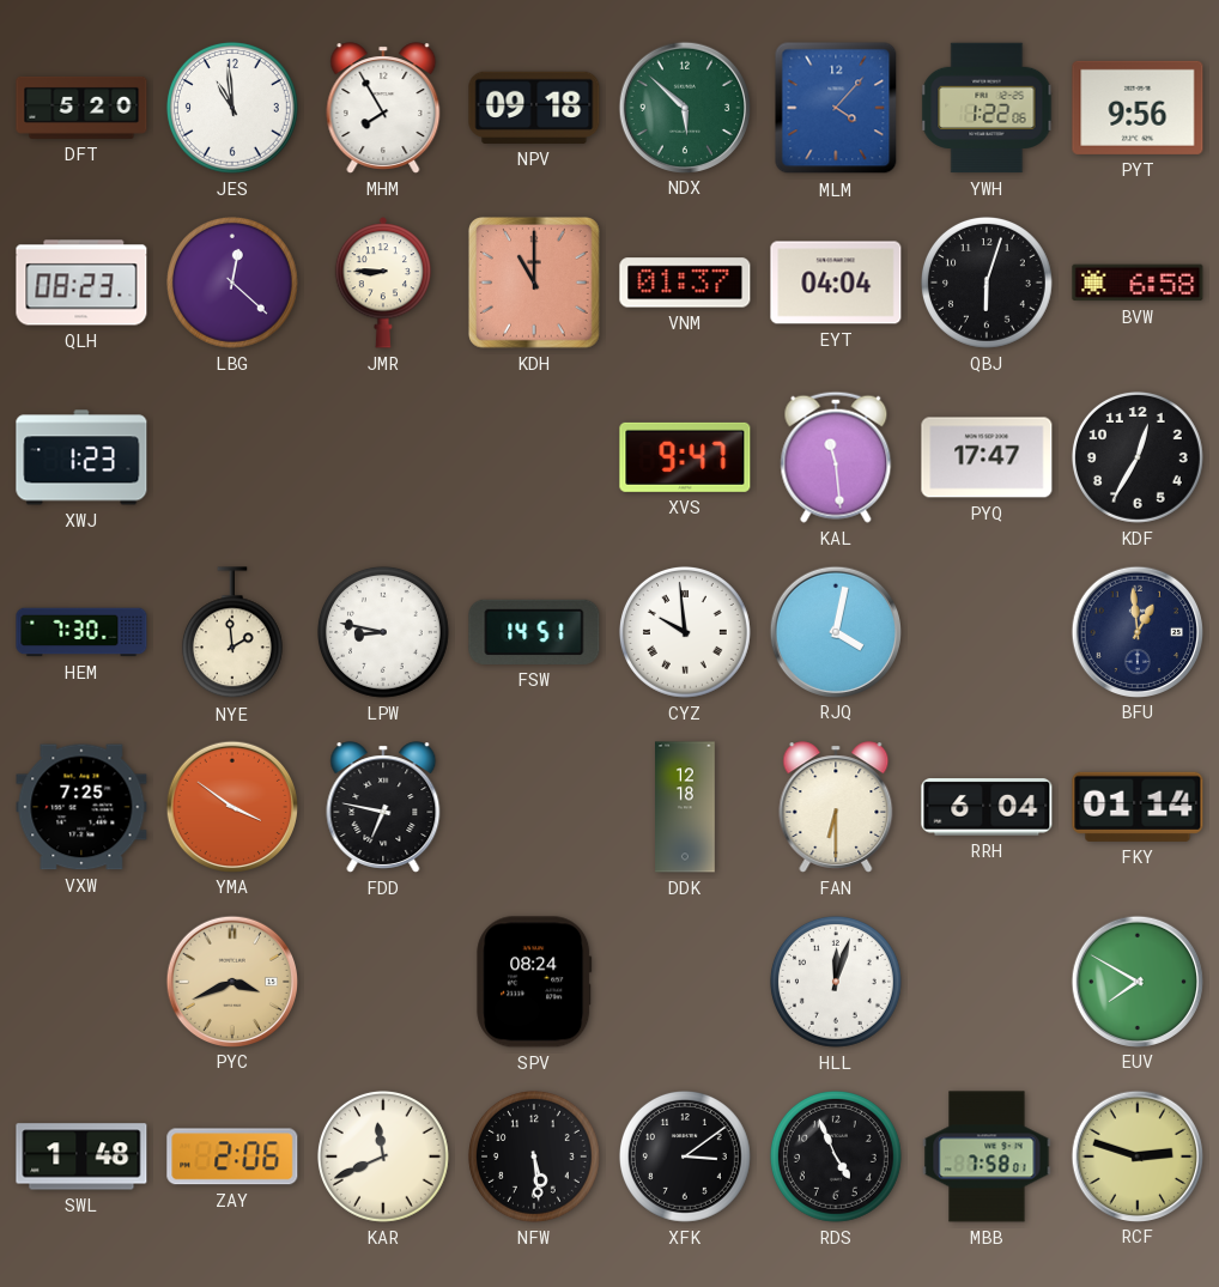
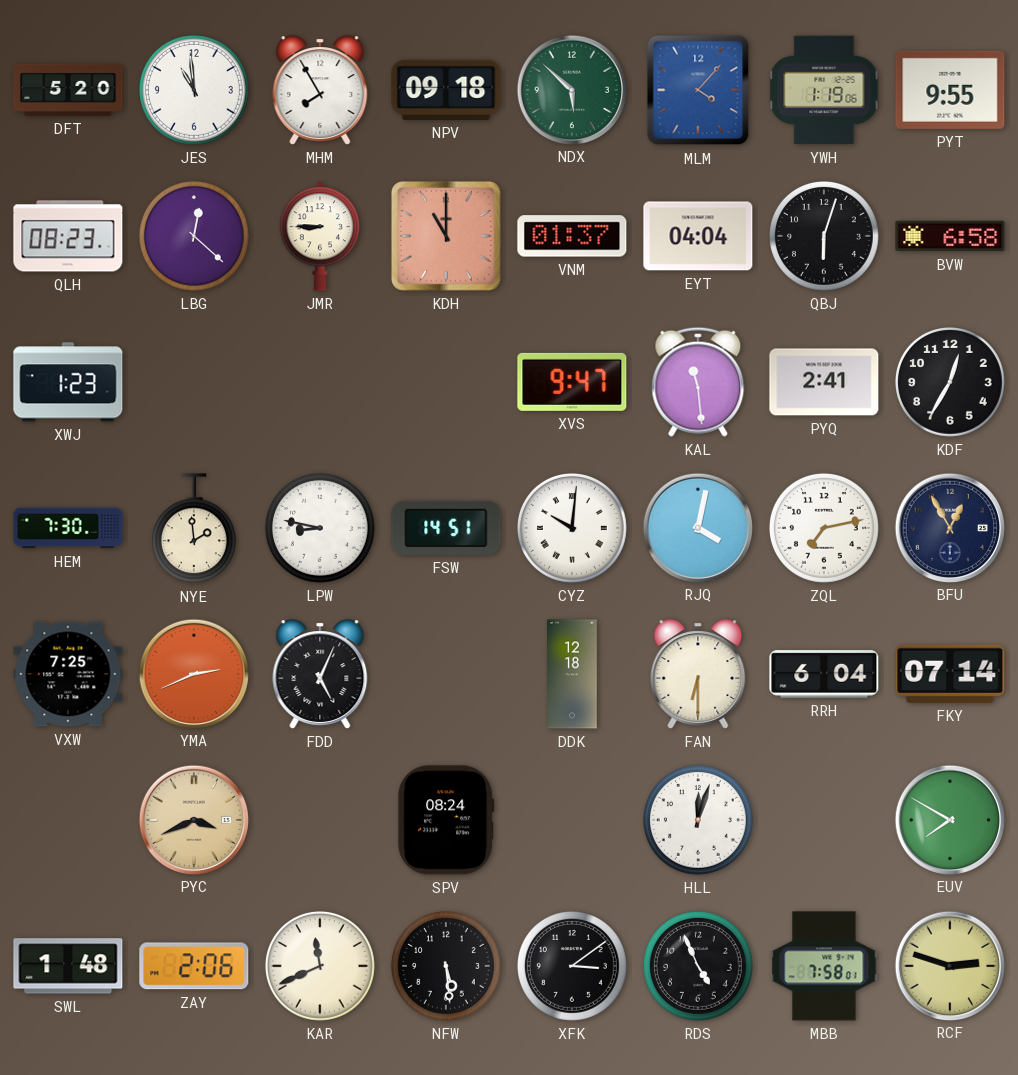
YWH: 1:22 -> 1:19 (824, 90)
PYT: 9:56 -> 9:55 (950, 90)
PYQ: 17:47 -> 2:41 (824, 382)
CYZ: 9:59 -> 10:01 (572, 528)
ZQL: none -> 7:13 (824, 528)
BFU: 12:59 -> 12:55 (949, 527)
YMA: 3:51 -> 2:41 (193, 673)
FDD: 6:47 -> 5:04 (320, 674)
FKY: 01:14 -> 07:14 (950, 674)
